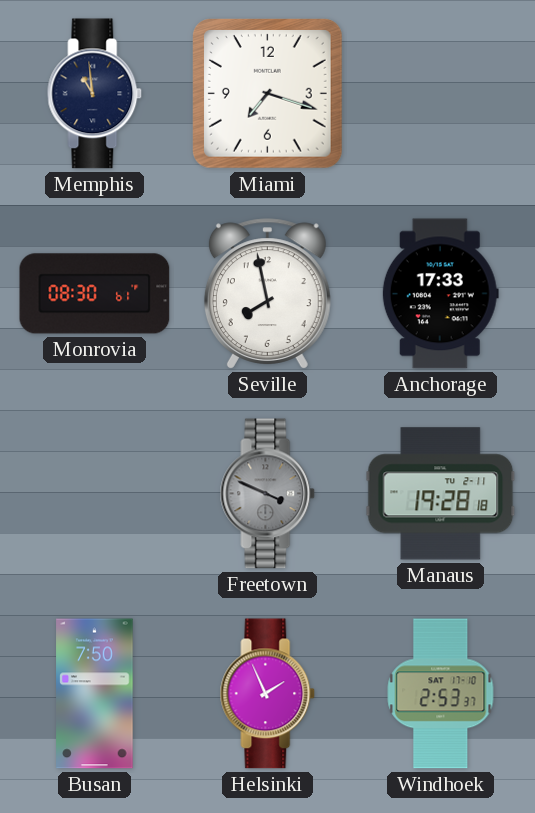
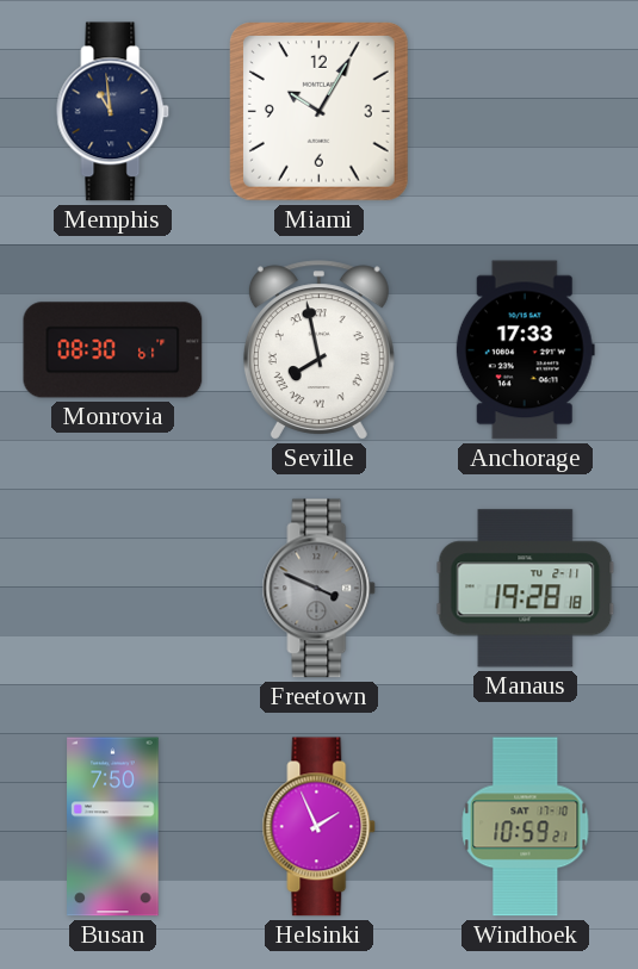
Miami: 7:18 -> 10:05 (320, 112)
Seville numerals: Arabic -> Roman (318, 350)
Windhoek: 2:53 -> 10:59 (526, 827)
